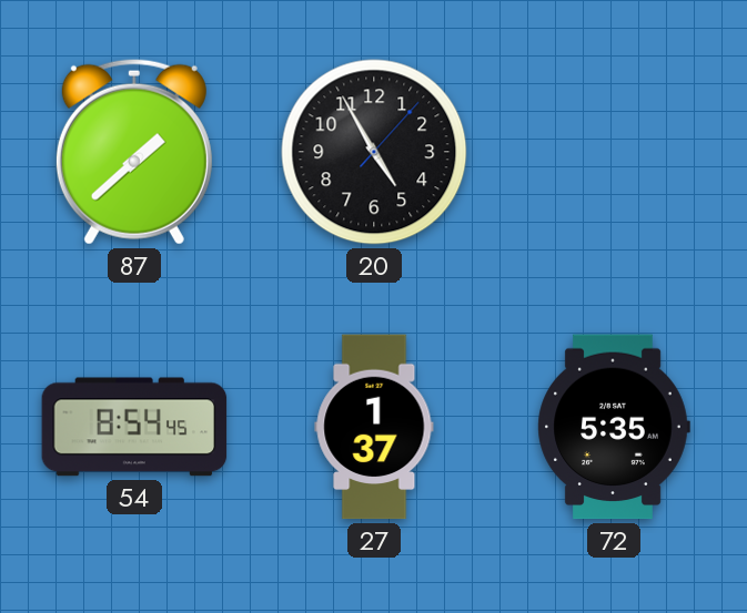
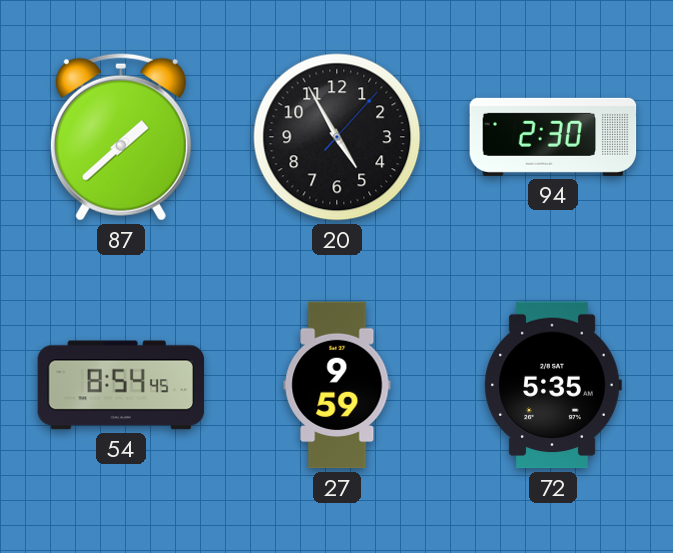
94: none -> 2:30 (553, 137)
27: 1:37 -> 9:59 (337, 385)
